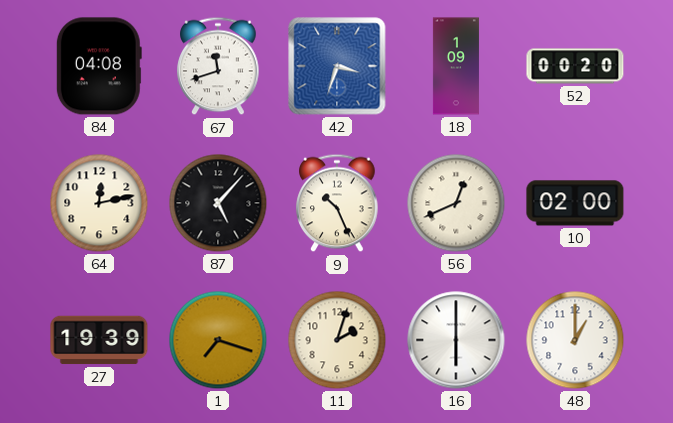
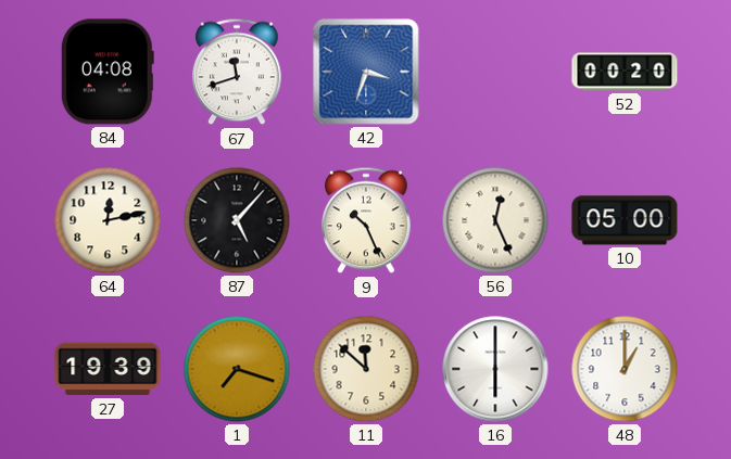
18: 1:09 -> none (456, 66)
56: 12:41 -> 12:26 (495, 220)
10: 02:00 -> 05:00 (625, 220)
11: 2:03 -> 11:52 (366, 369)
